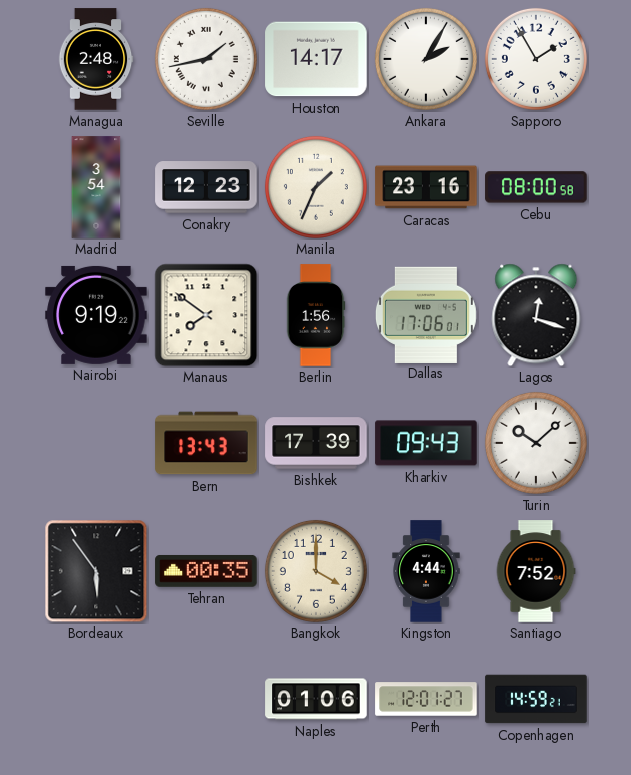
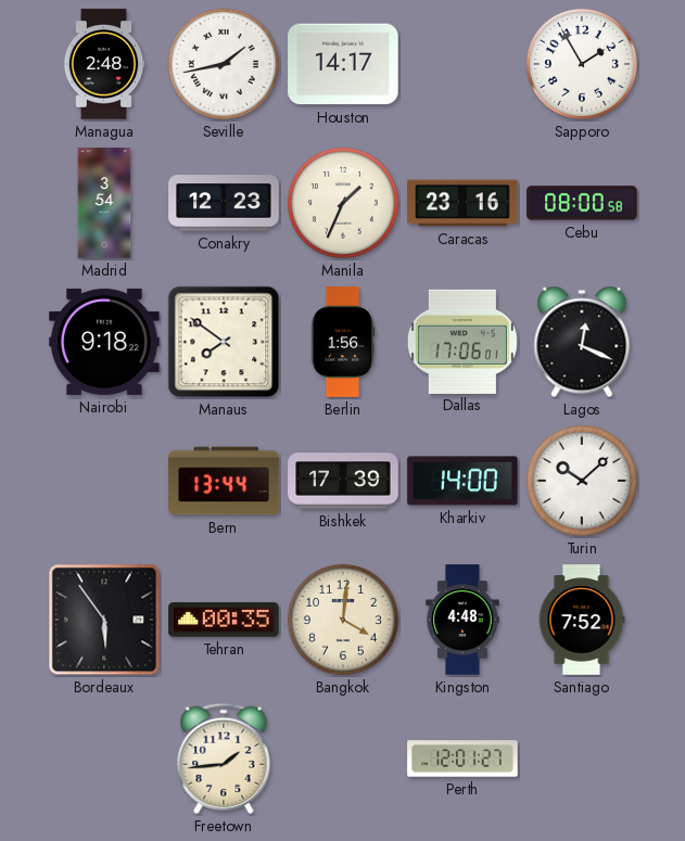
Ankara: 2:05 -> none (426, 59)
Nairobi: 9:19 -> 9:18 (104, 342)
Lagos: 12:18 -> 12:19 (582, 342)
Bern: 13:43 -> 13:44 (224, 481)
Kharkiv: 09:43 -> 14:00 (462, 481)
Bangkok: 4:00 -> 4:01 (343, 620)
Kingston: 4:44 -> 4:48 (462, 620)
Freetown: none -> 1:44 (224, 759)
Naples: 01:06 -> none (316, 699)
Copenhagen: 14:59 -> none (536, 699)
